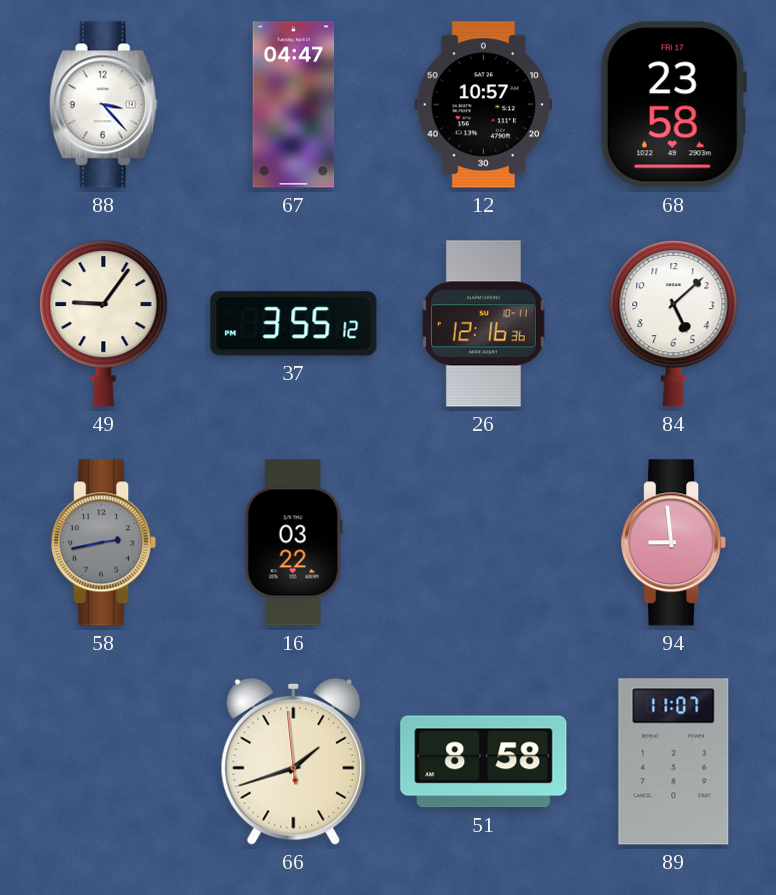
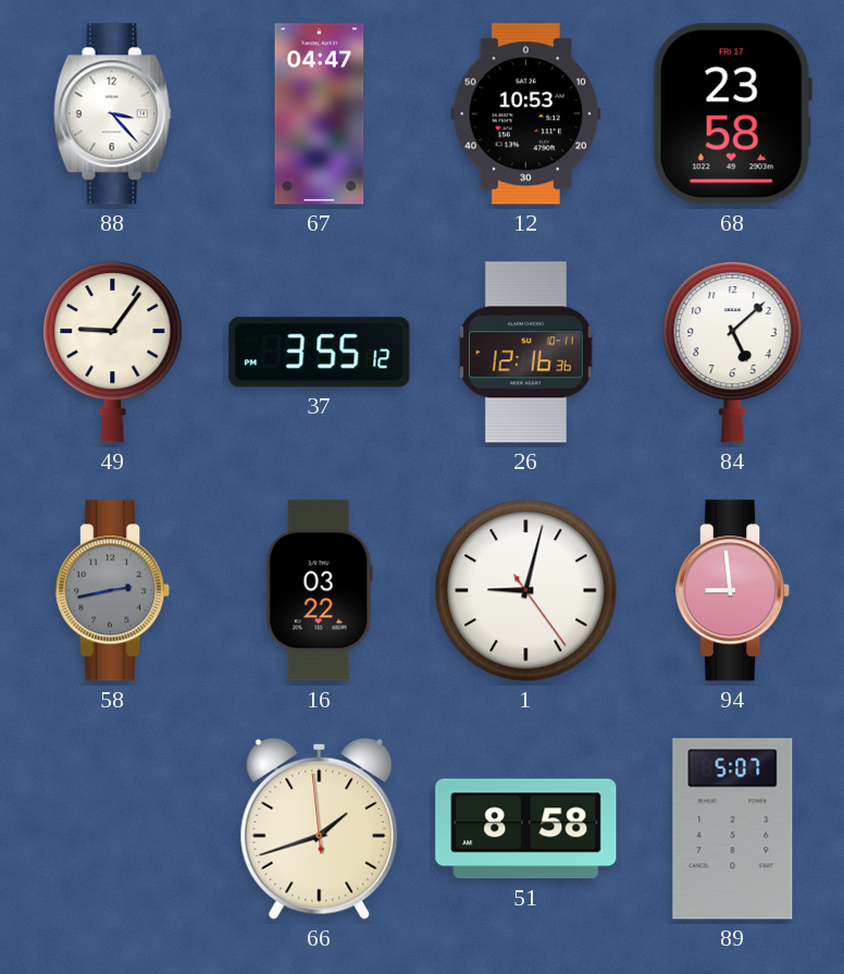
12: 10:57 -> 10:53 (526, 114)
1: none -> 9:02 (526, 591)
89: 11:07 -> 5:07 (733, 829)
